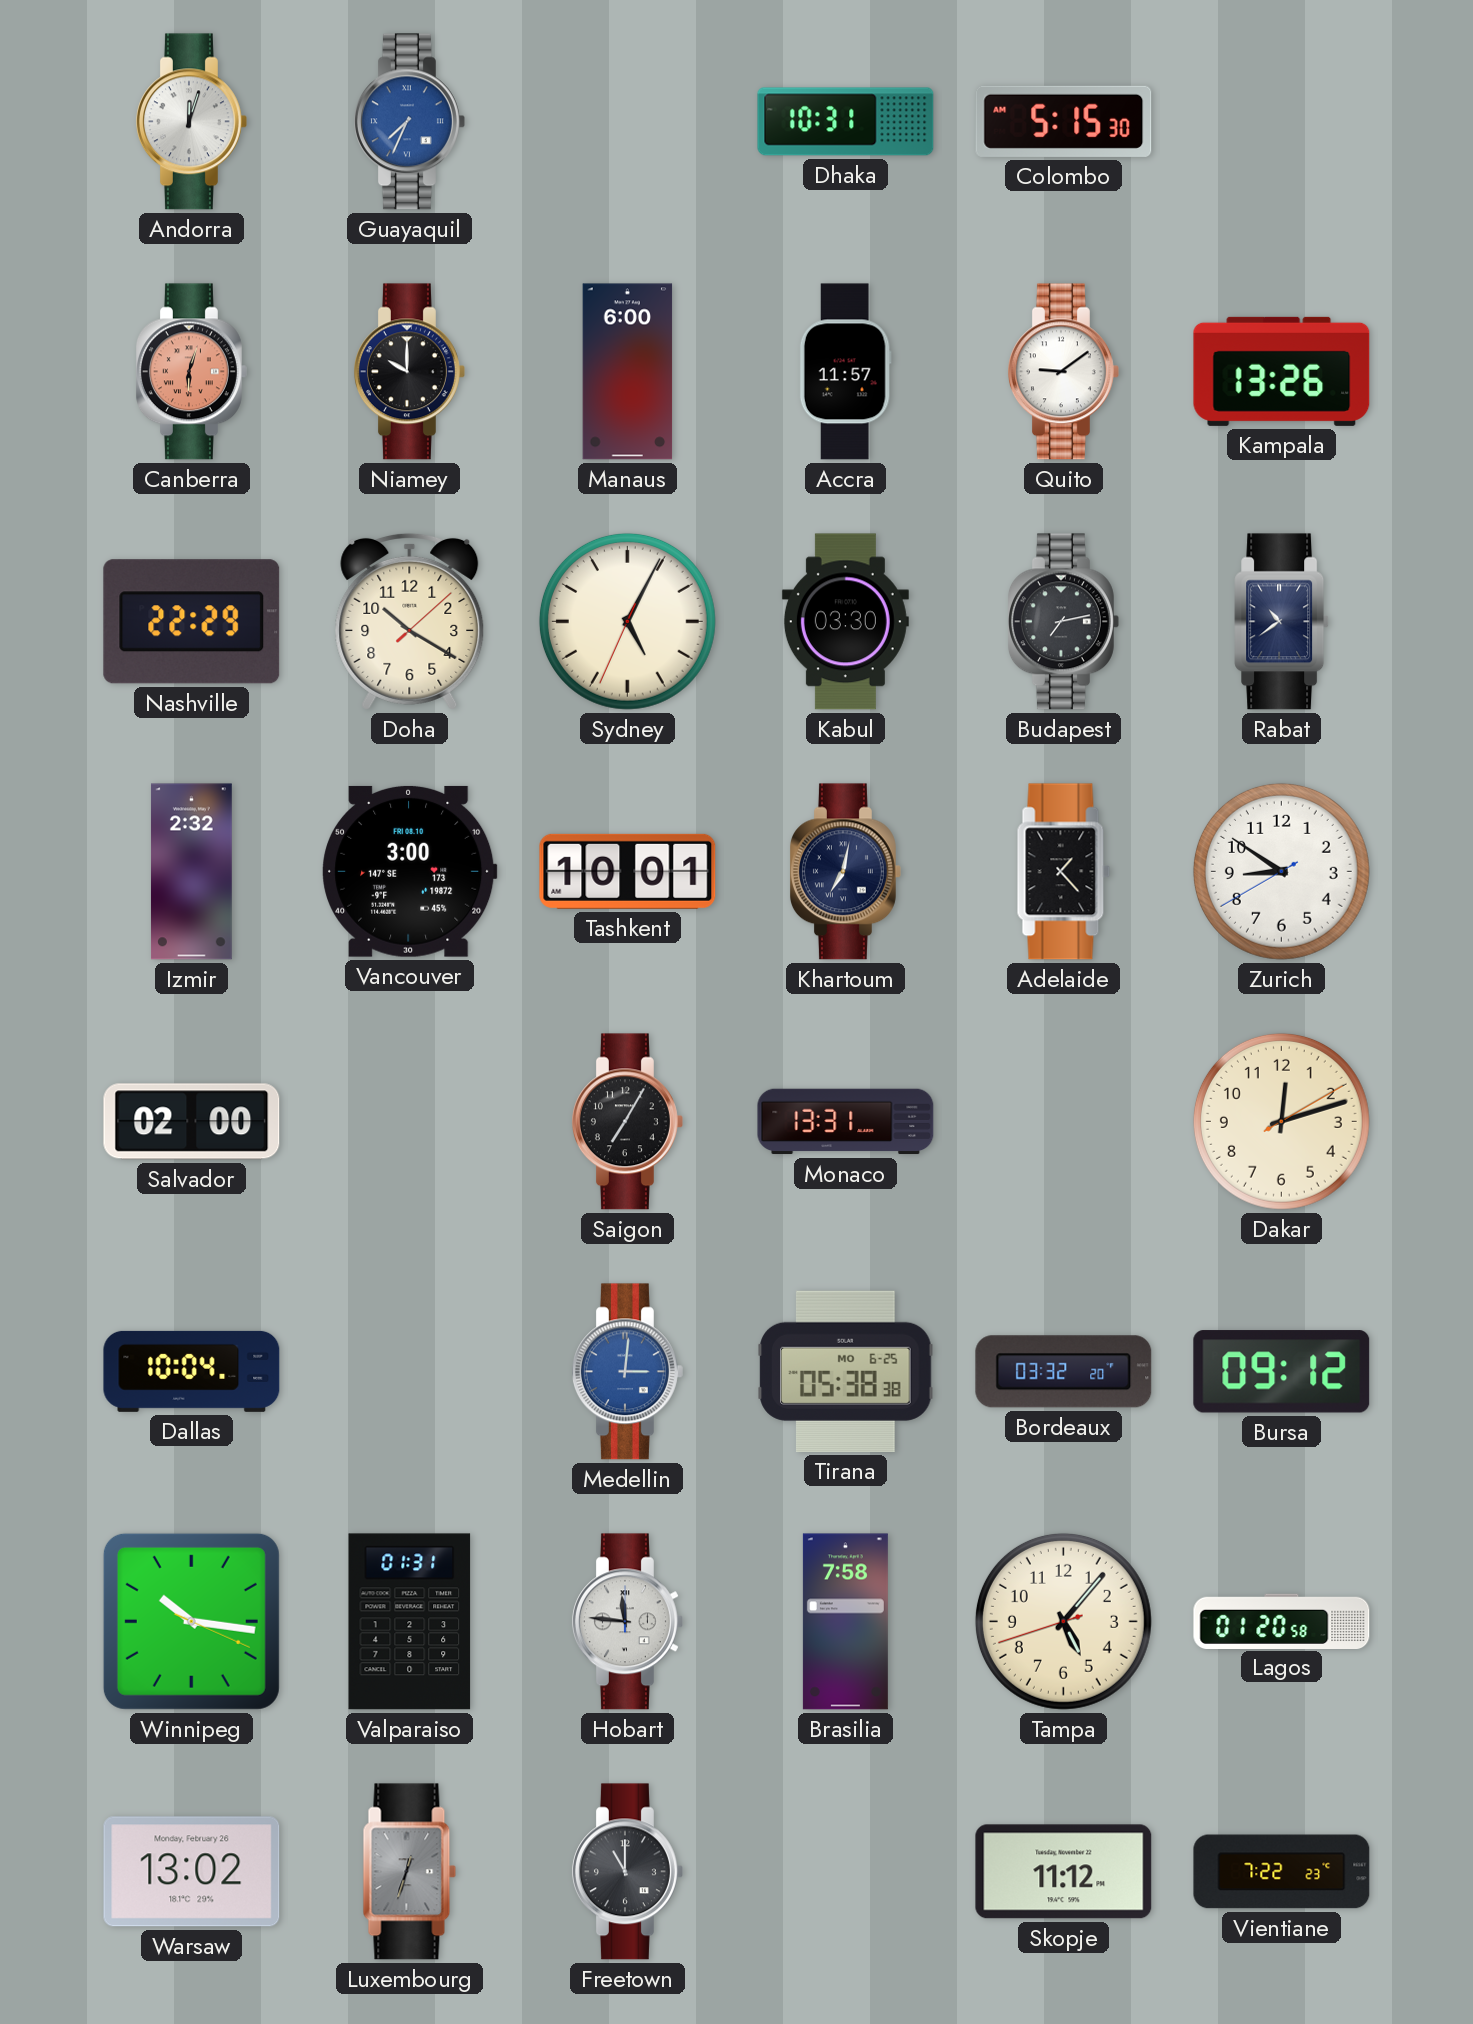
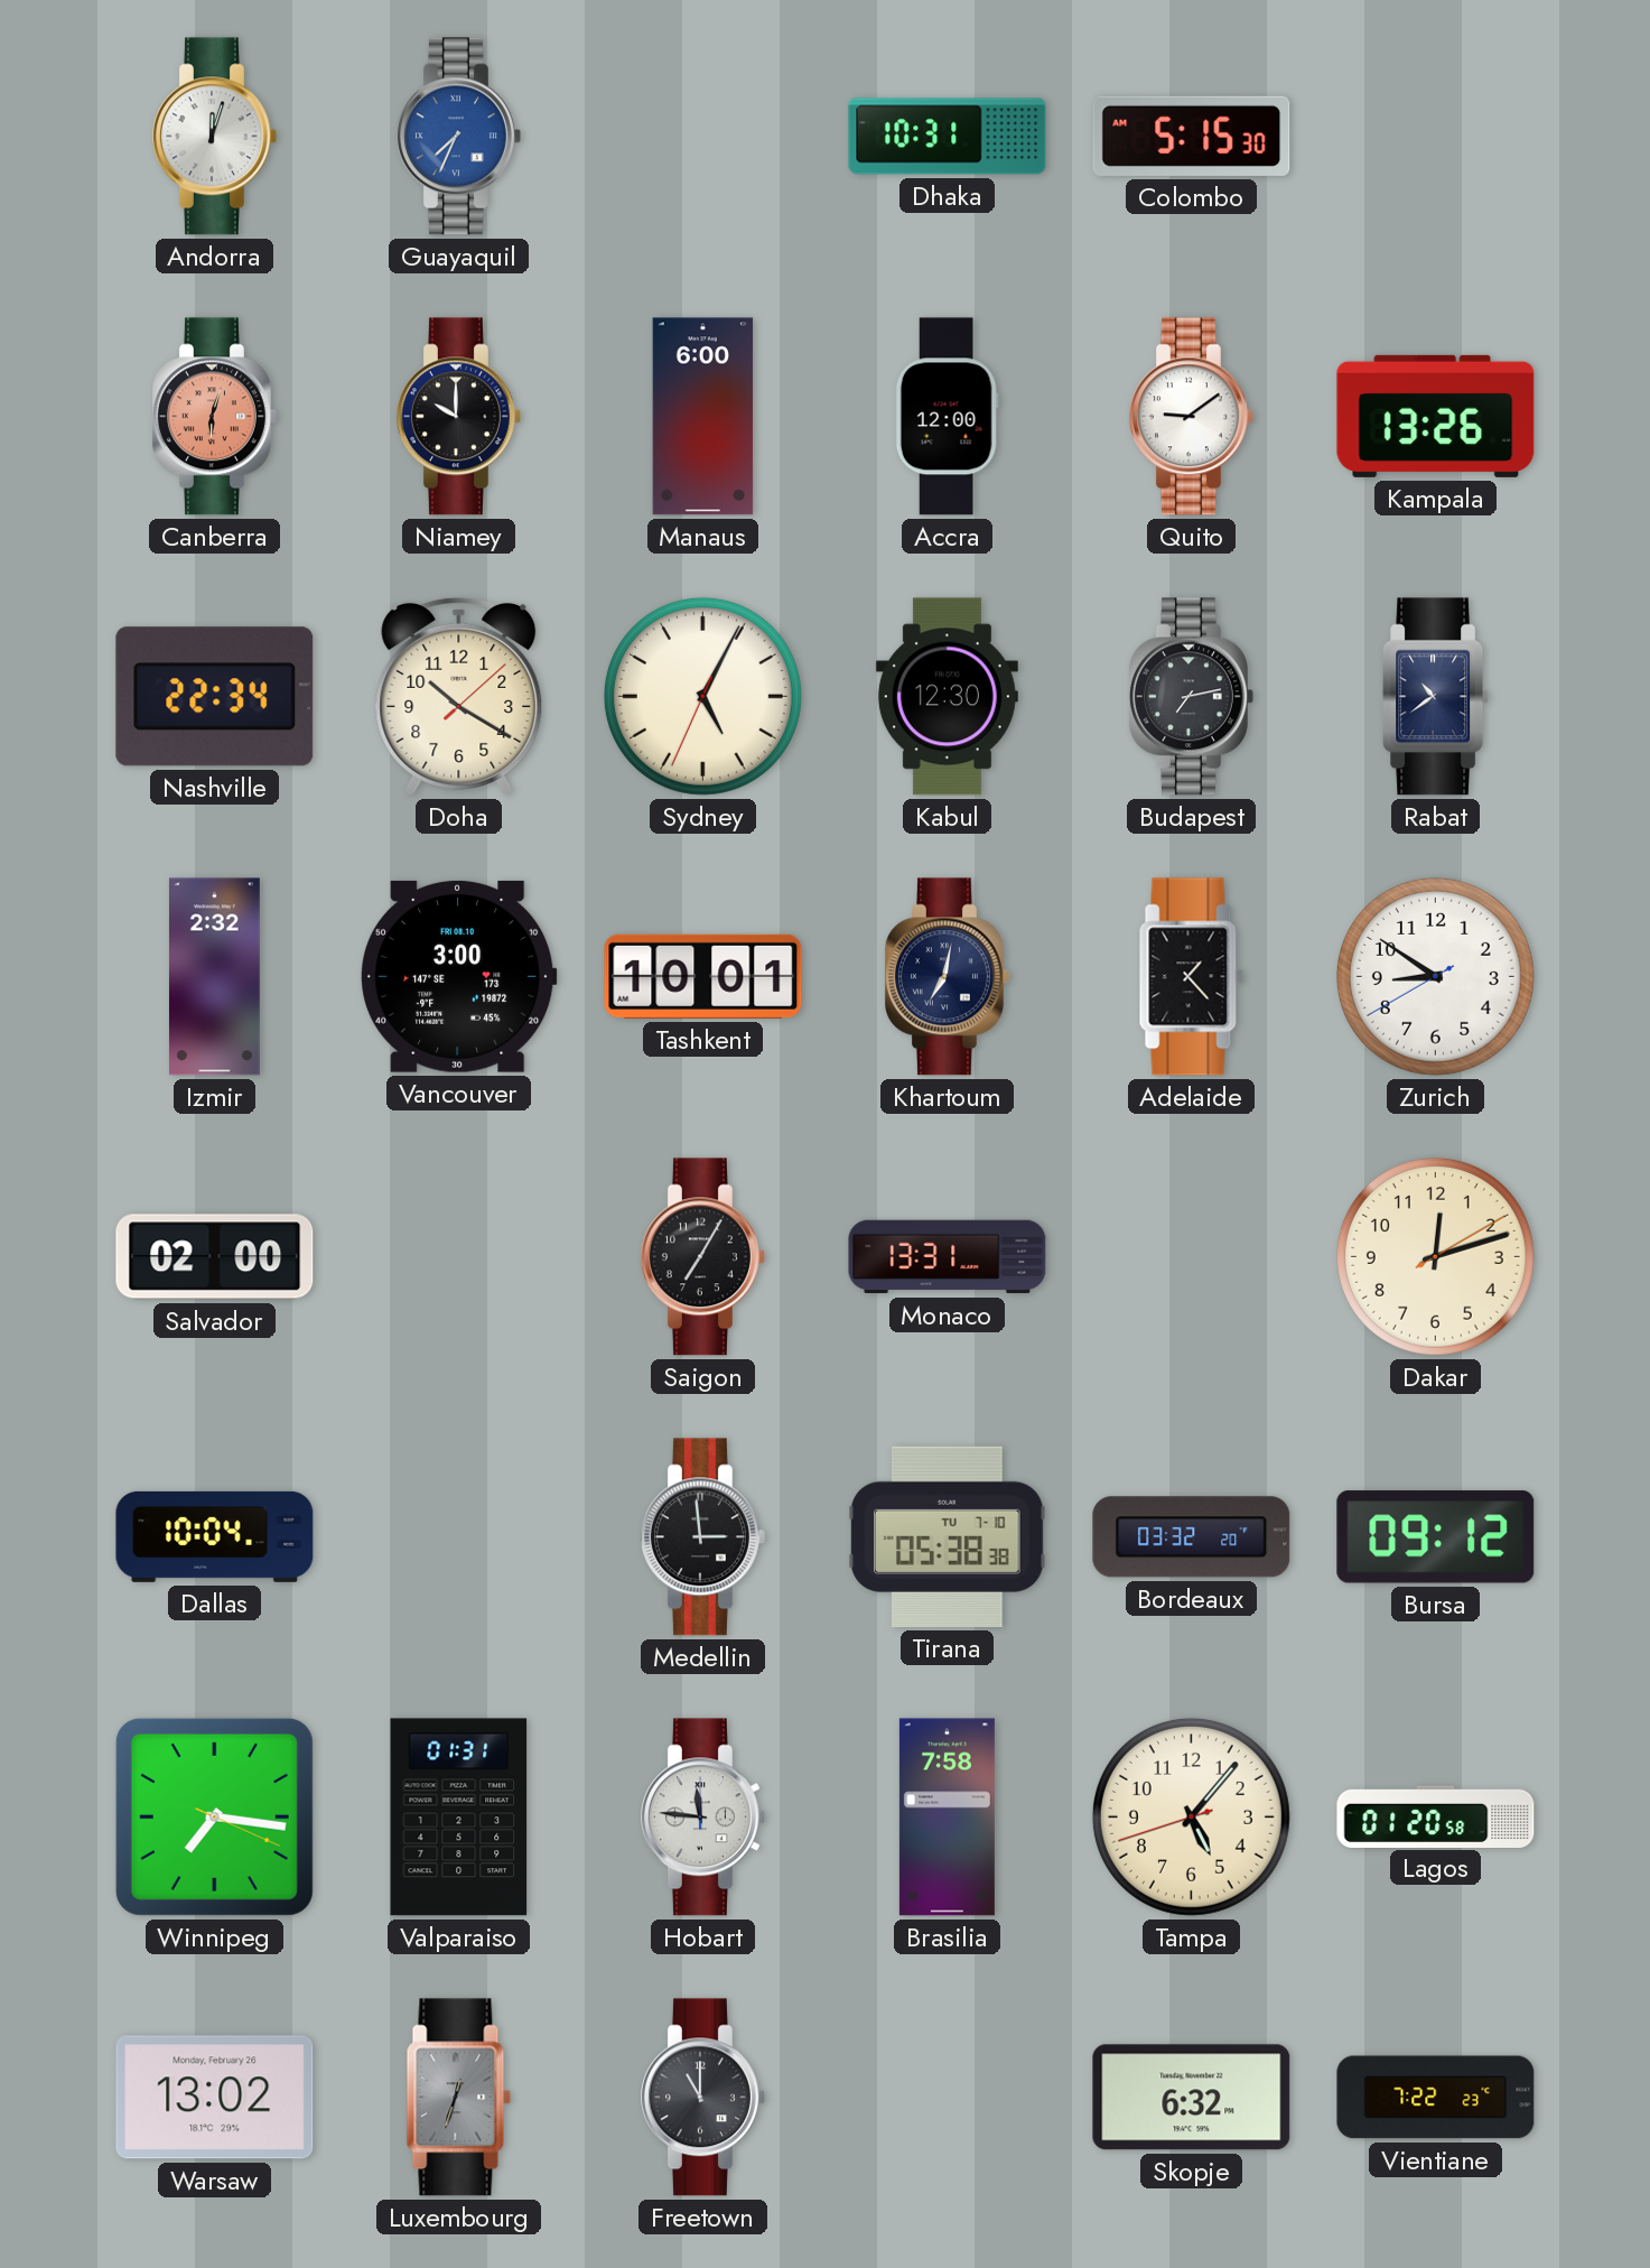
Accra: 11:57 -> 12:00 (947, 417)
Nashville: 22:29 -> 22:34 (215, 697)
Kabul: 03:30 -> 12:30 (947, 697)
Medellin: 3:01 -> 2:59 (702, 1537)
Medellin dial: blue -> black (702, 1537)
Tirana date: MO 6-25 -> TU 7-10 (948, 1536)
Winnipeg: 10:16 -> 7:16 (214, 1816)
Skopje: 11:12 -> 6:32 (1192, 2098)
